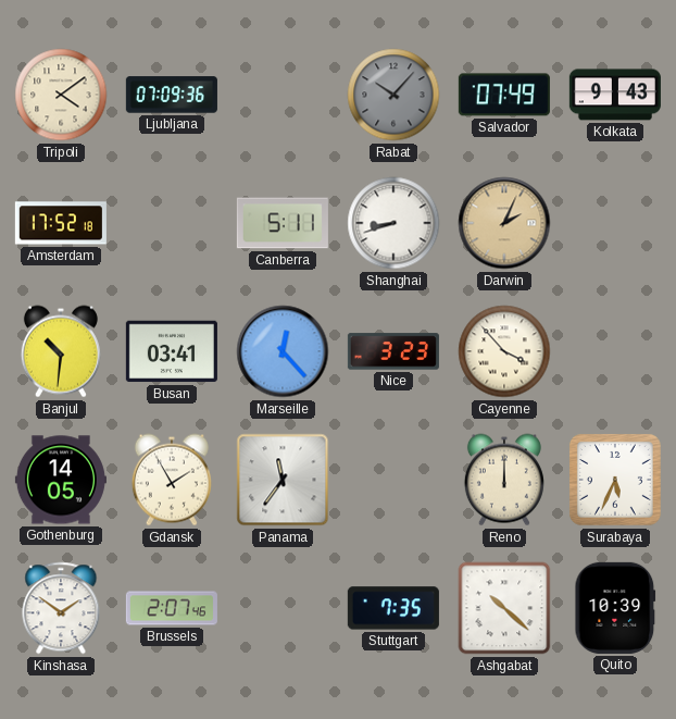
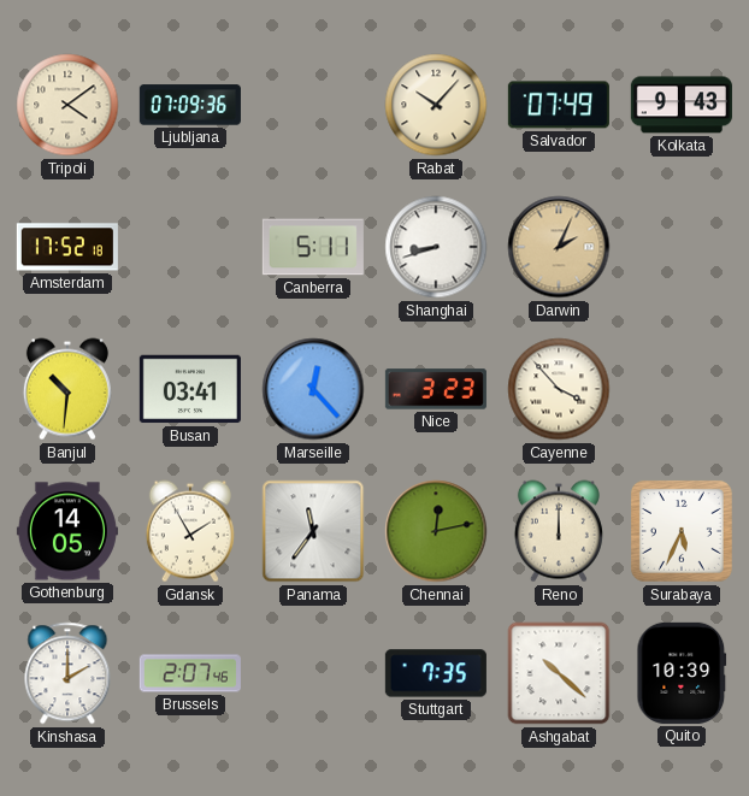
Rabat dial: grey -> cream (436, 105)
Chennai: none -> 12:13 (436, 531)
Kinshasa: 1:51 -> 2:00 (67, 673)
